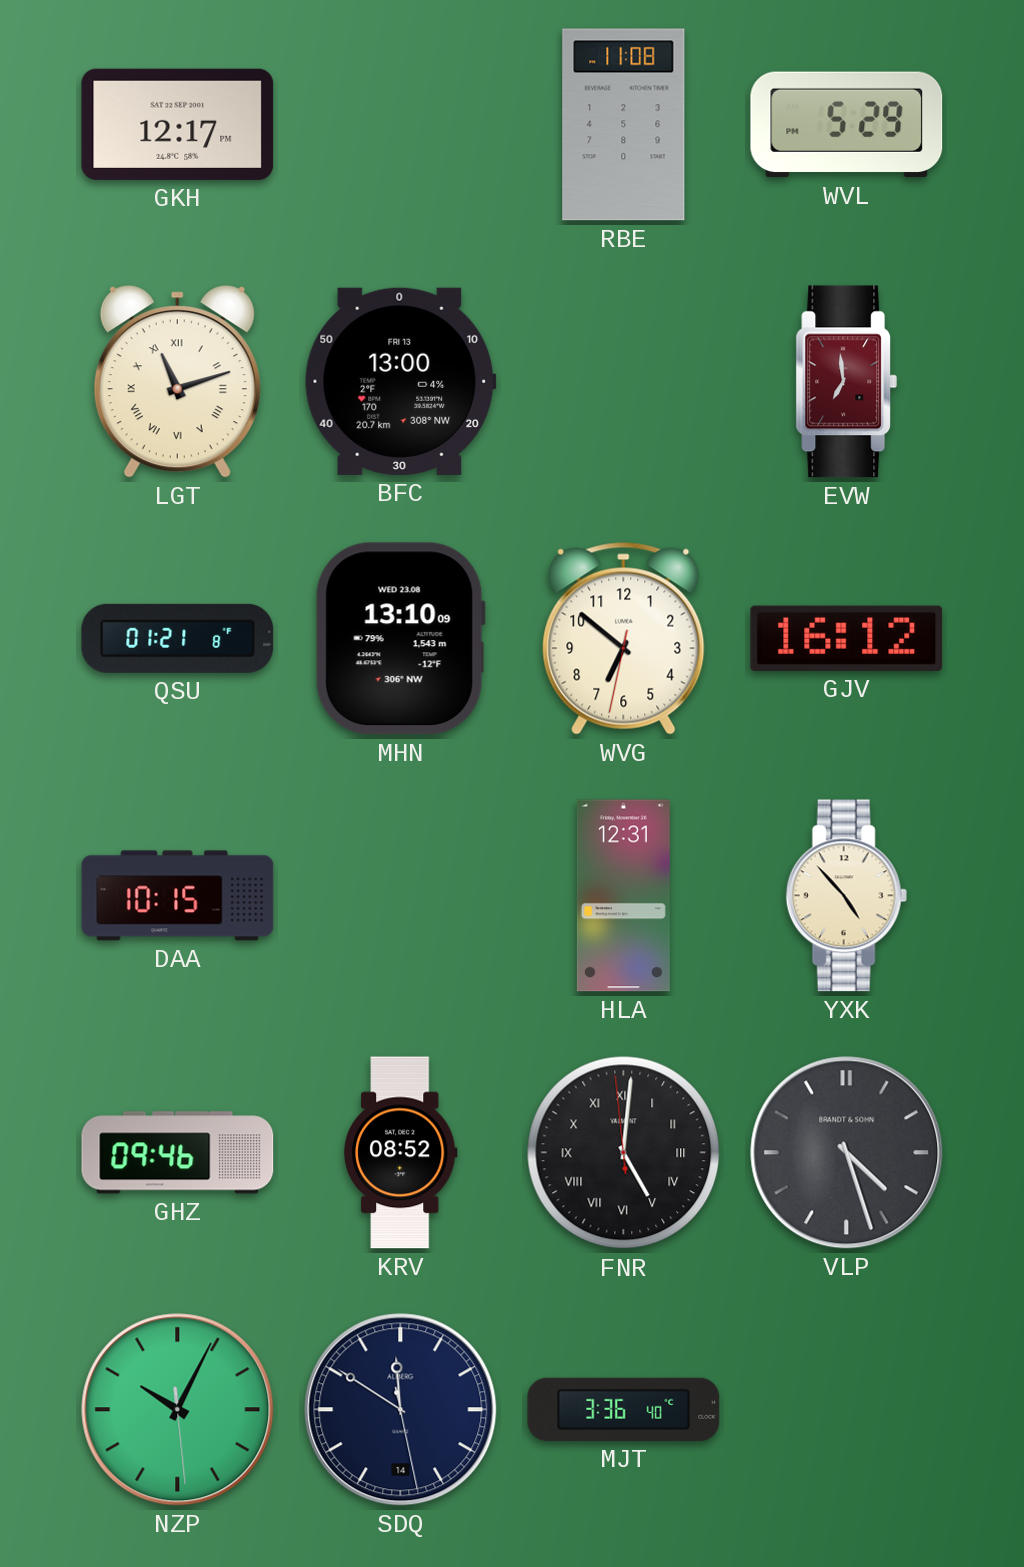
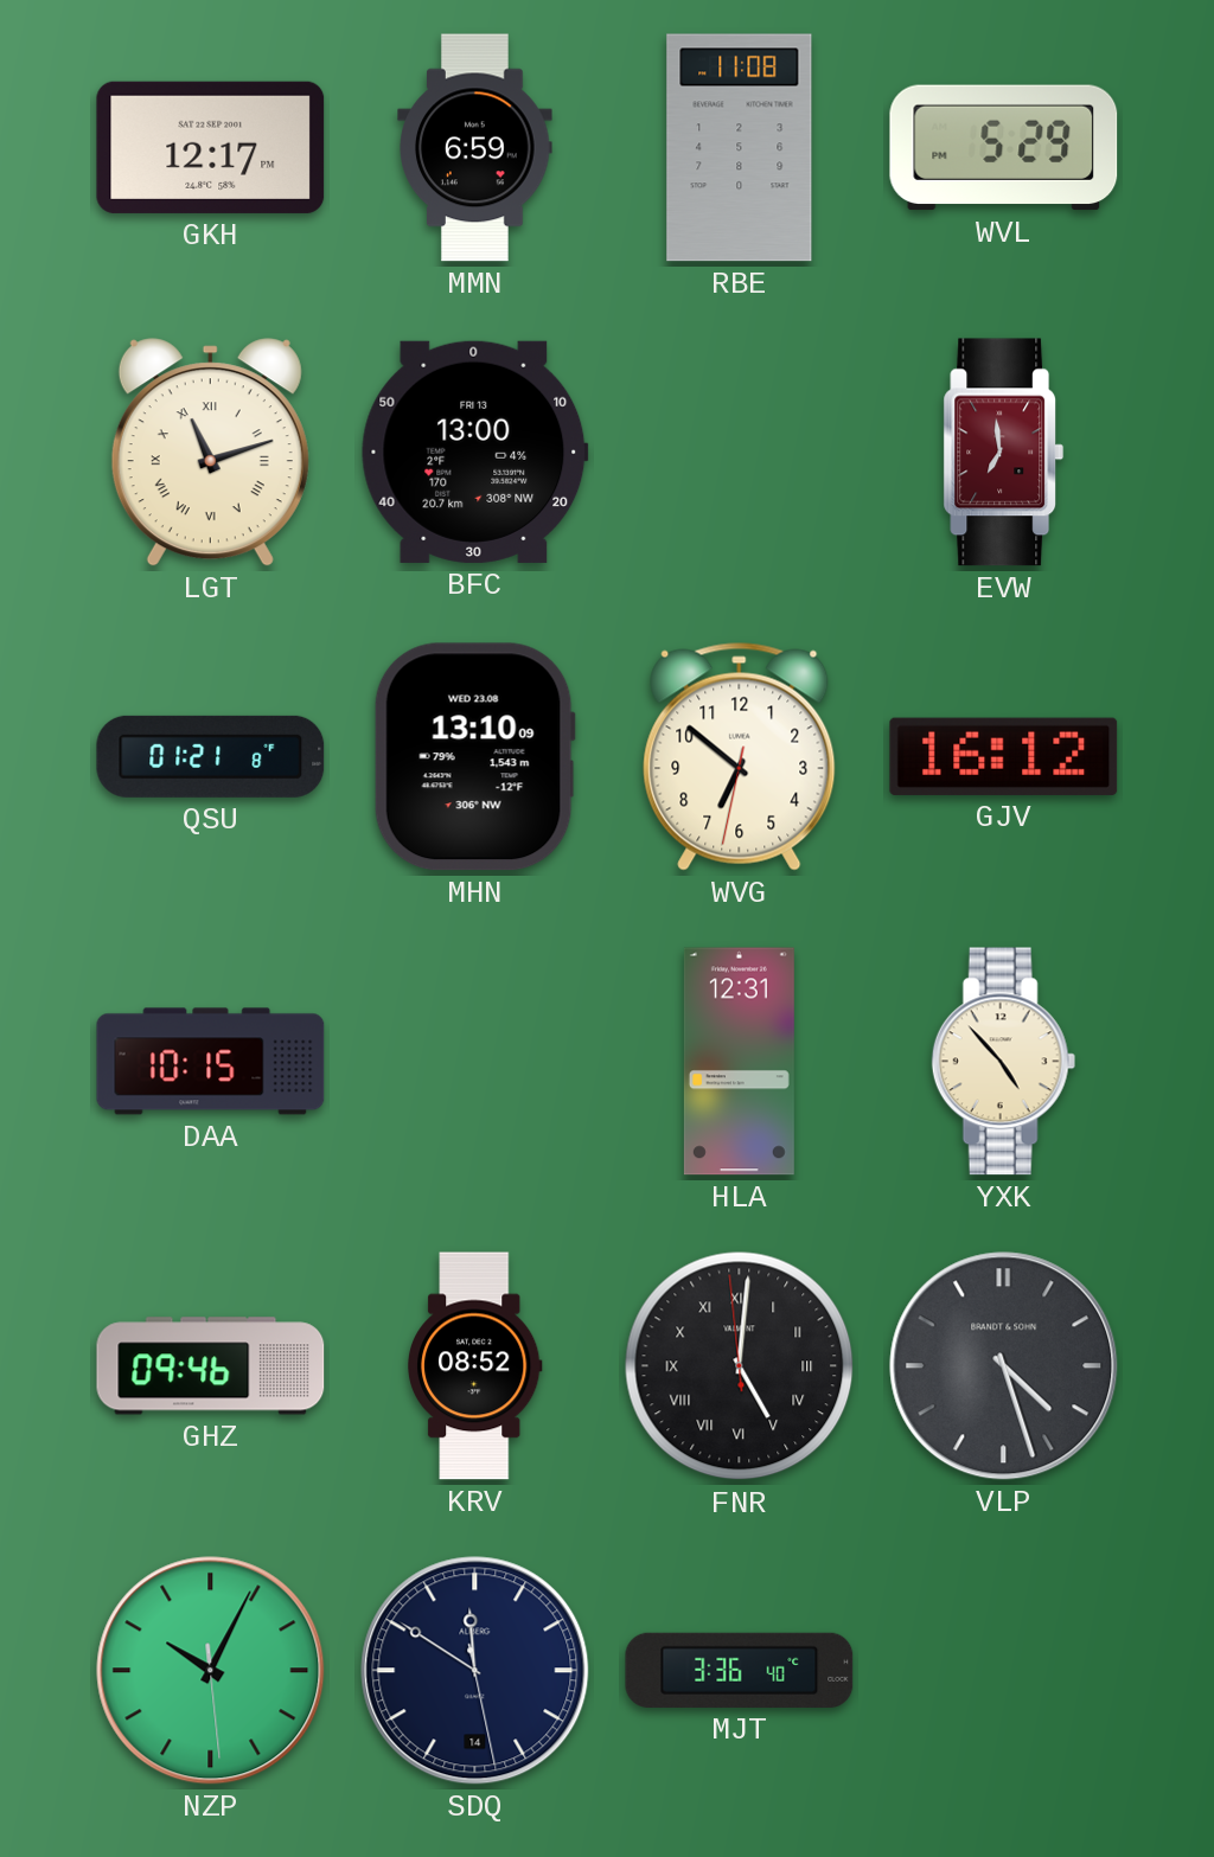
MMN: none -> 6:59 (475, 148)
